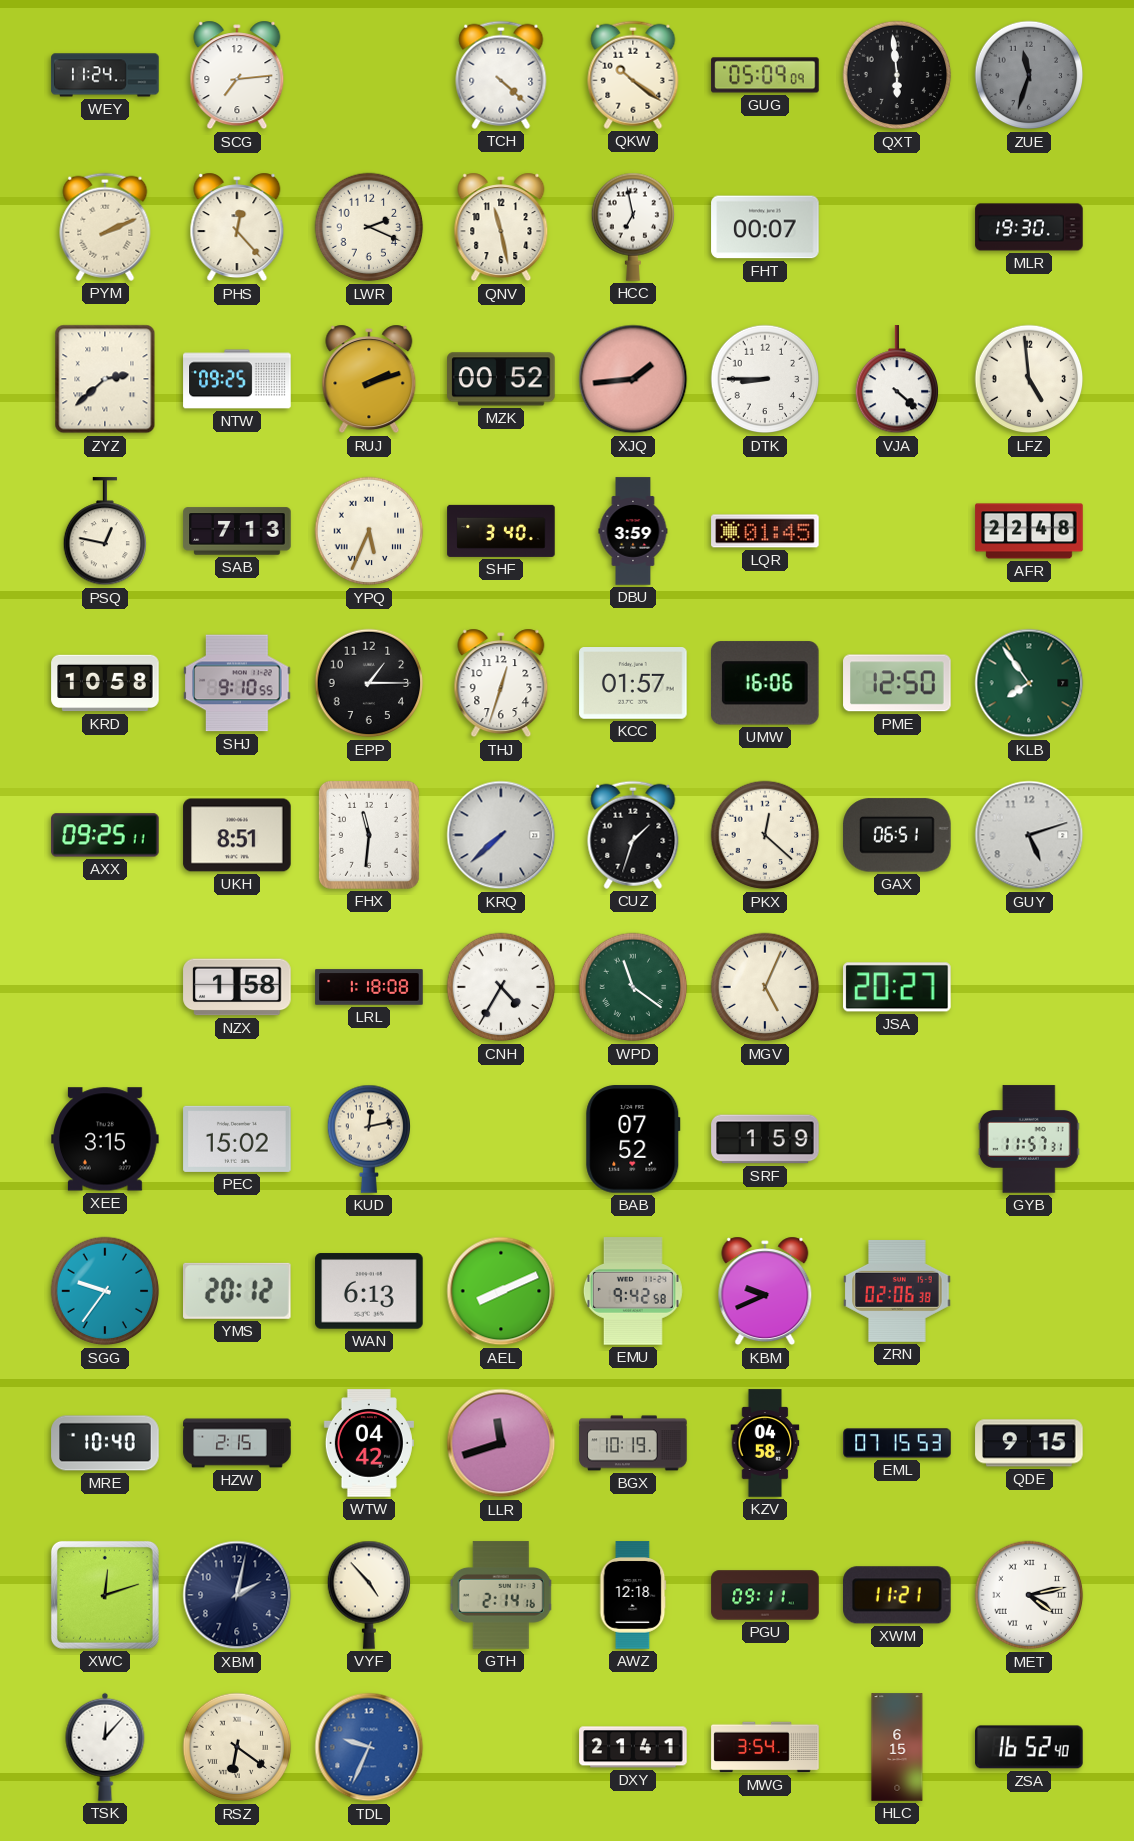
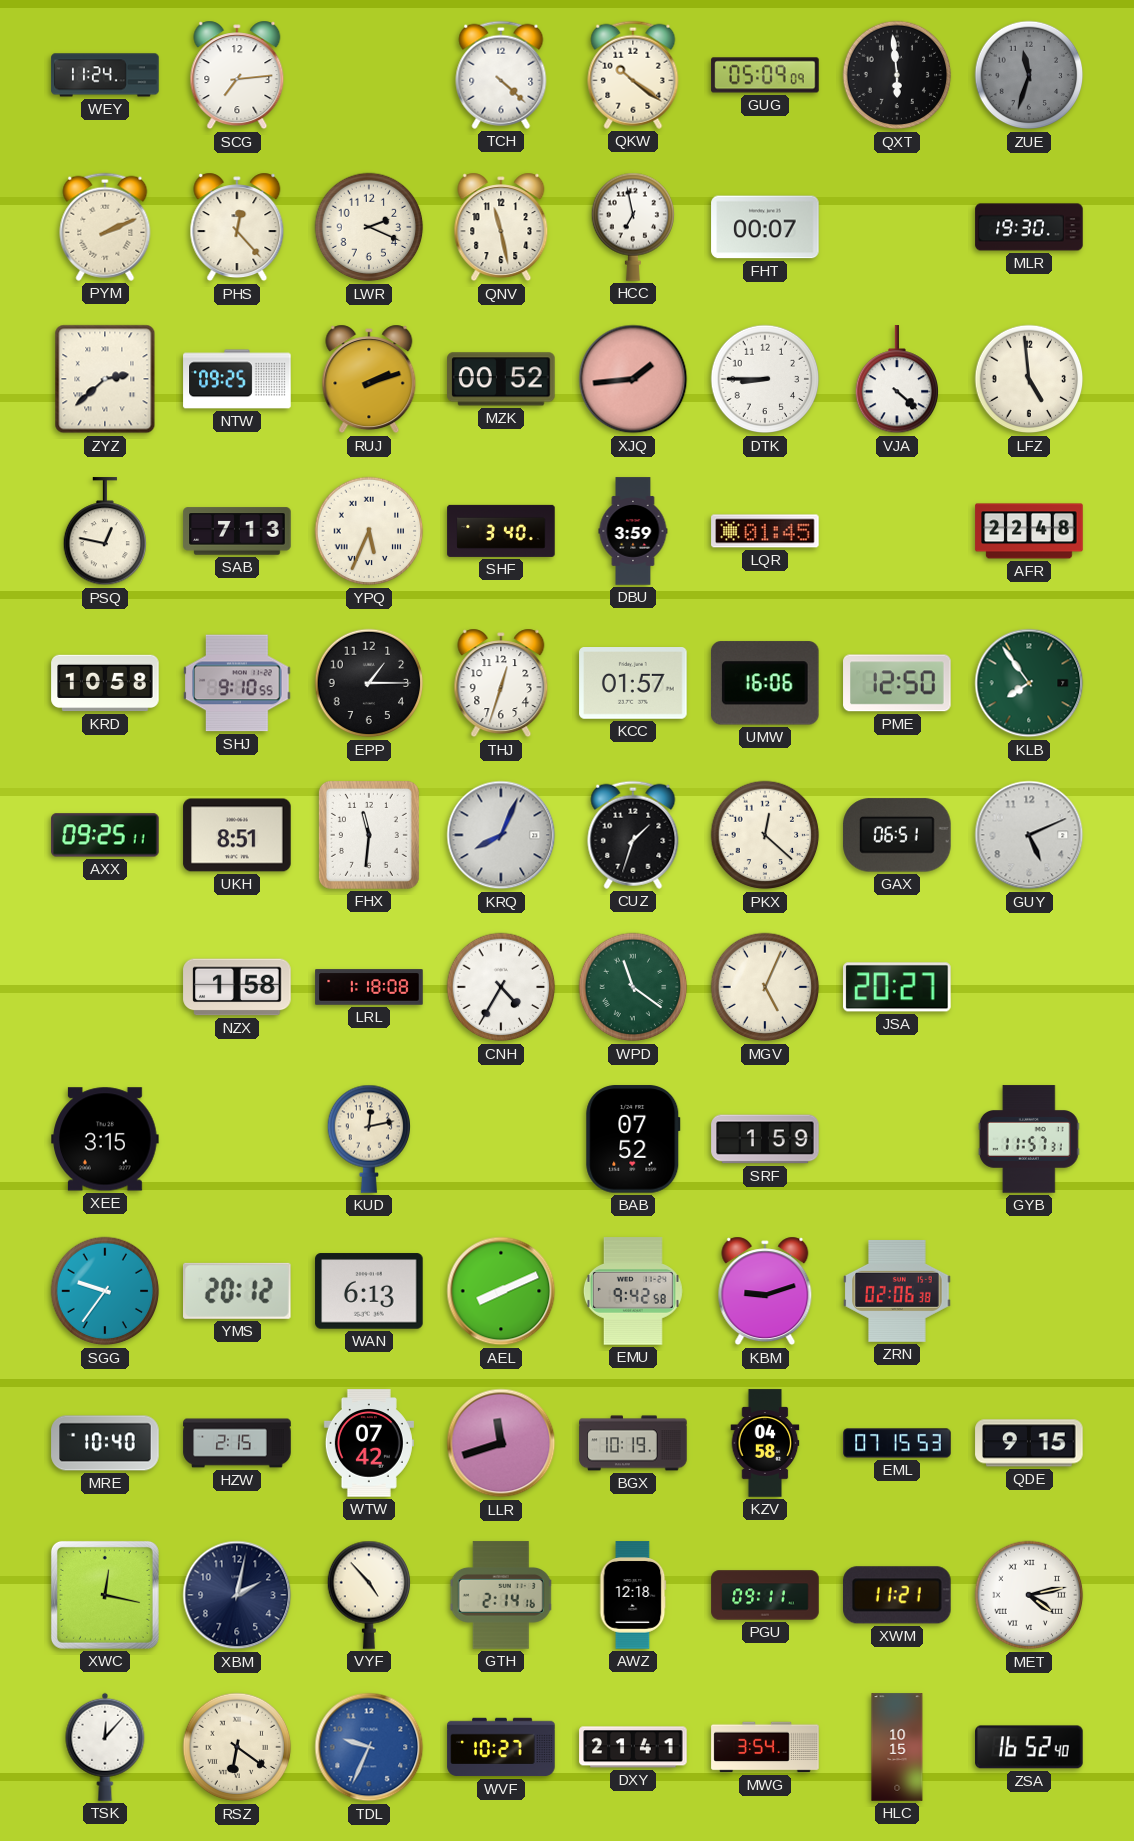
KRQ: 7:38 -> 8:04 (501, 835)
GUY: 5:12 -> 5:11 (1029, 835)
PEC: 15:02 -> none (237, 1139)
KBM: 9:41 -> 9:12 (765, 1291)
WTW: 04:42 -> 07:42 (369, 1443)
XWC: 12:12 -> 12:17 (105, 1595)
WVF: none -> 10:27 (501, 1747)
HLC: 6:15 -> 10:15 (897, 1747)
